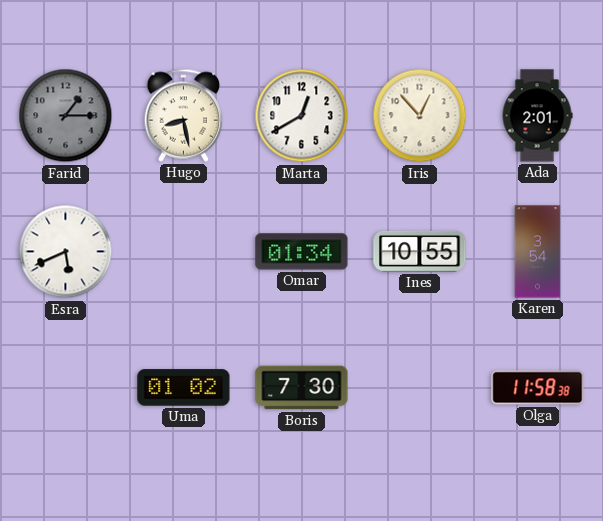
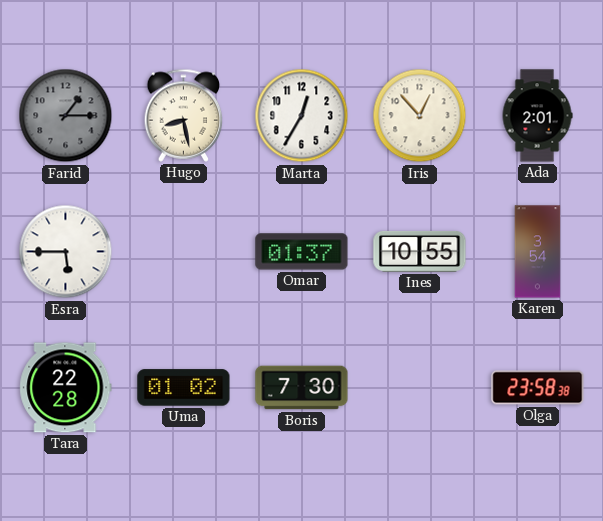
Marta: 12:40 -> 12:35 (302, 116)
Esra: 5:41 -> 5:45 (66, 252)
Omar: 01:34 -> 01:37 (302, 252)
Tara: none -> 22:28 (66, 388)
Olga: 11:58 -> 23:58 (538, 388)
